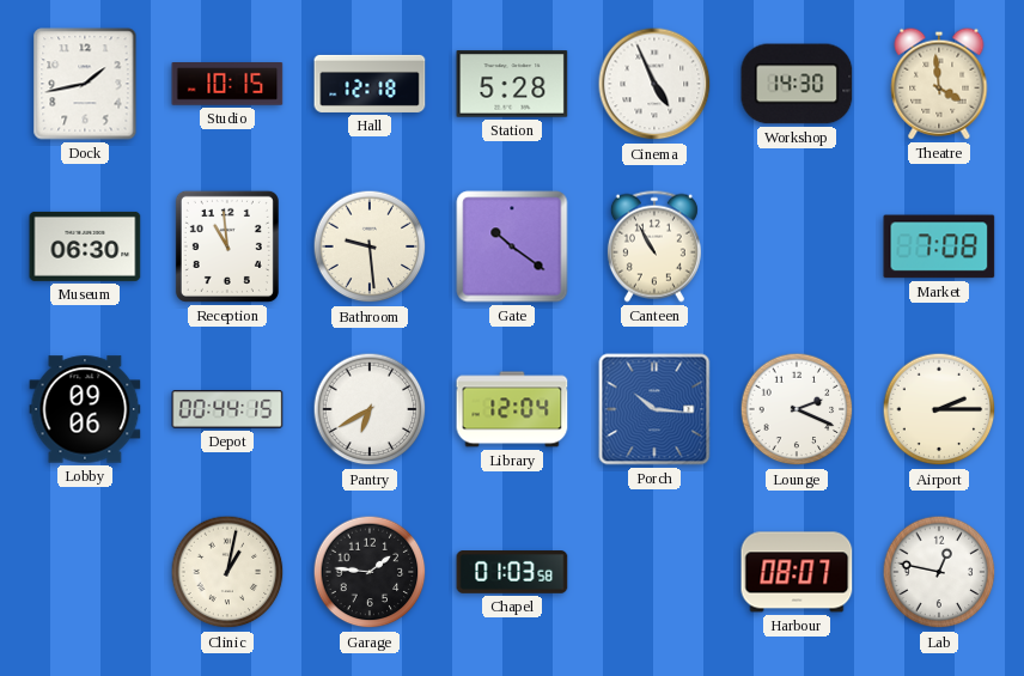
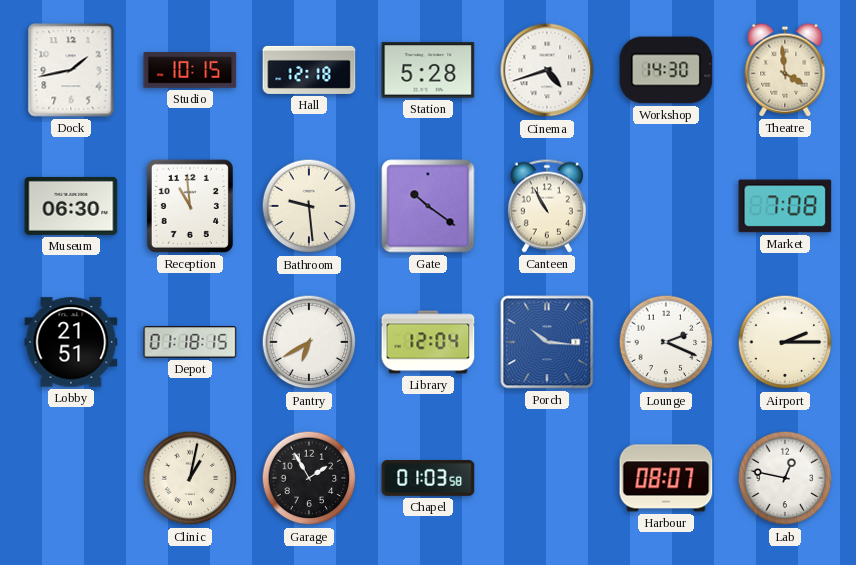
Cinema: 4:56 -> 4:42 (547, 70)
Lobby: 09:06 -> 21:51 (71, 342)
Depot: 00:44 -> 01:18 (190, 342)
Garage: 1:46 -> 1:55 (309, 478)
